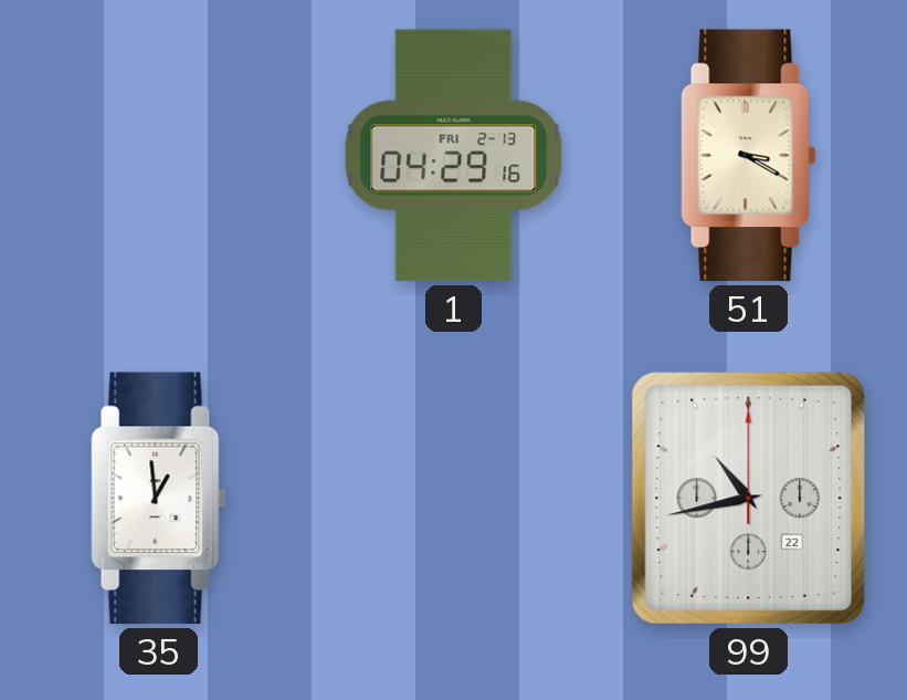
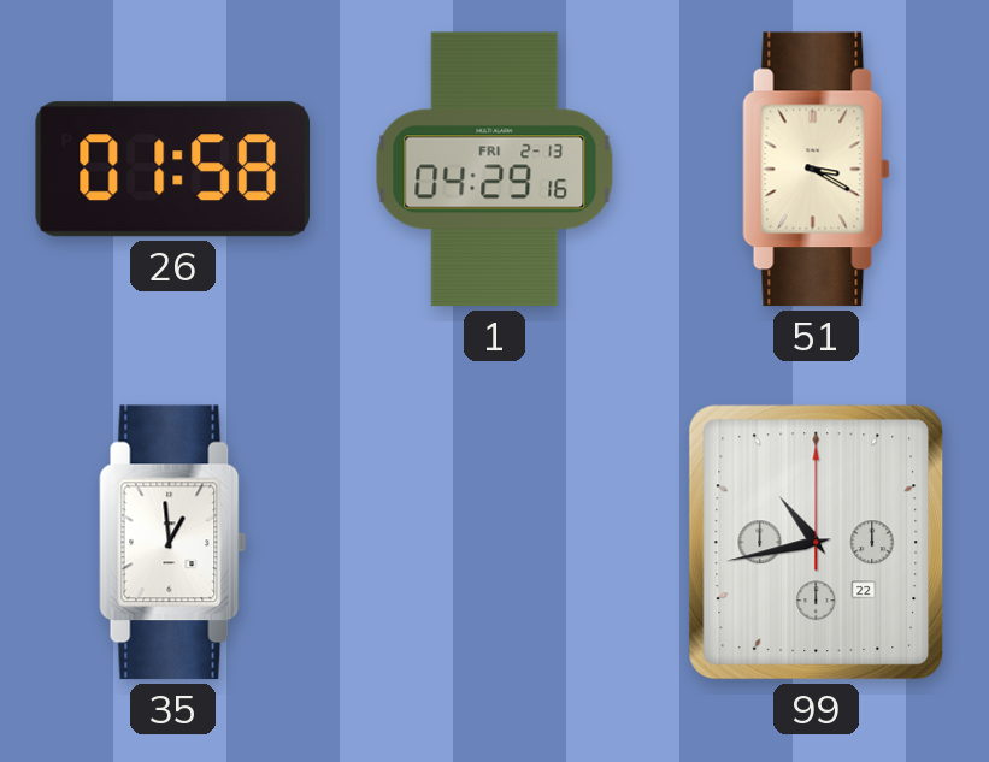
26: none -> 01:58 (172, 170)
